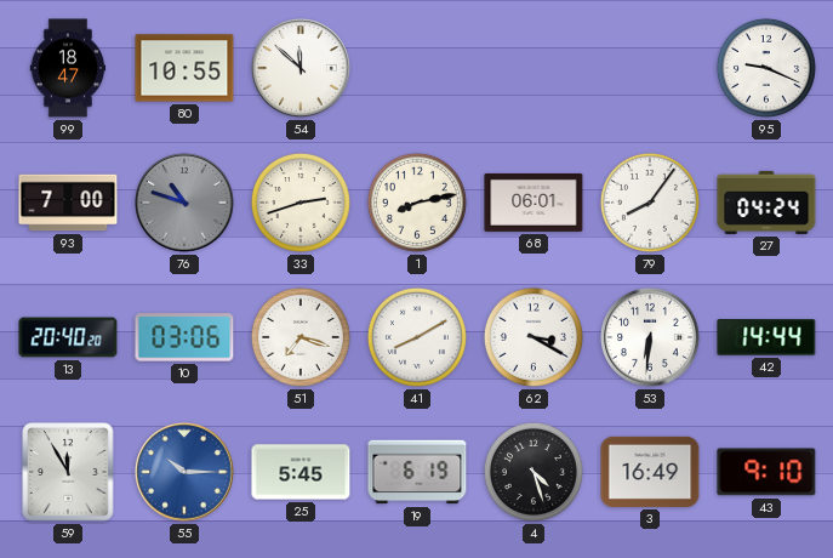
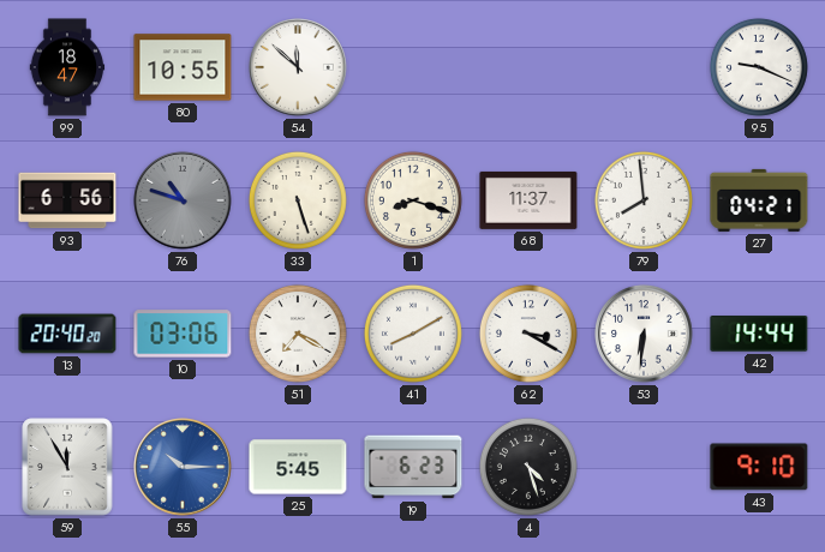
93: 7:00 -> 6:56 (67, 200)
33: 2:42 -> 5:27 (298, 200)
1: 8:13 -> 8:18 (413, 200)
68: 06:01 -> 11:37 (528, 200)
79: 8:06 -> 7:59 (644, 200)
27: 04:24 -> 04:21 (759, 200)
51: 7:18 -> 7:20 (298, 334)
19: 6:19 -> 6:23 (413, 467)
3: 16:49 -> none (650, 472)
